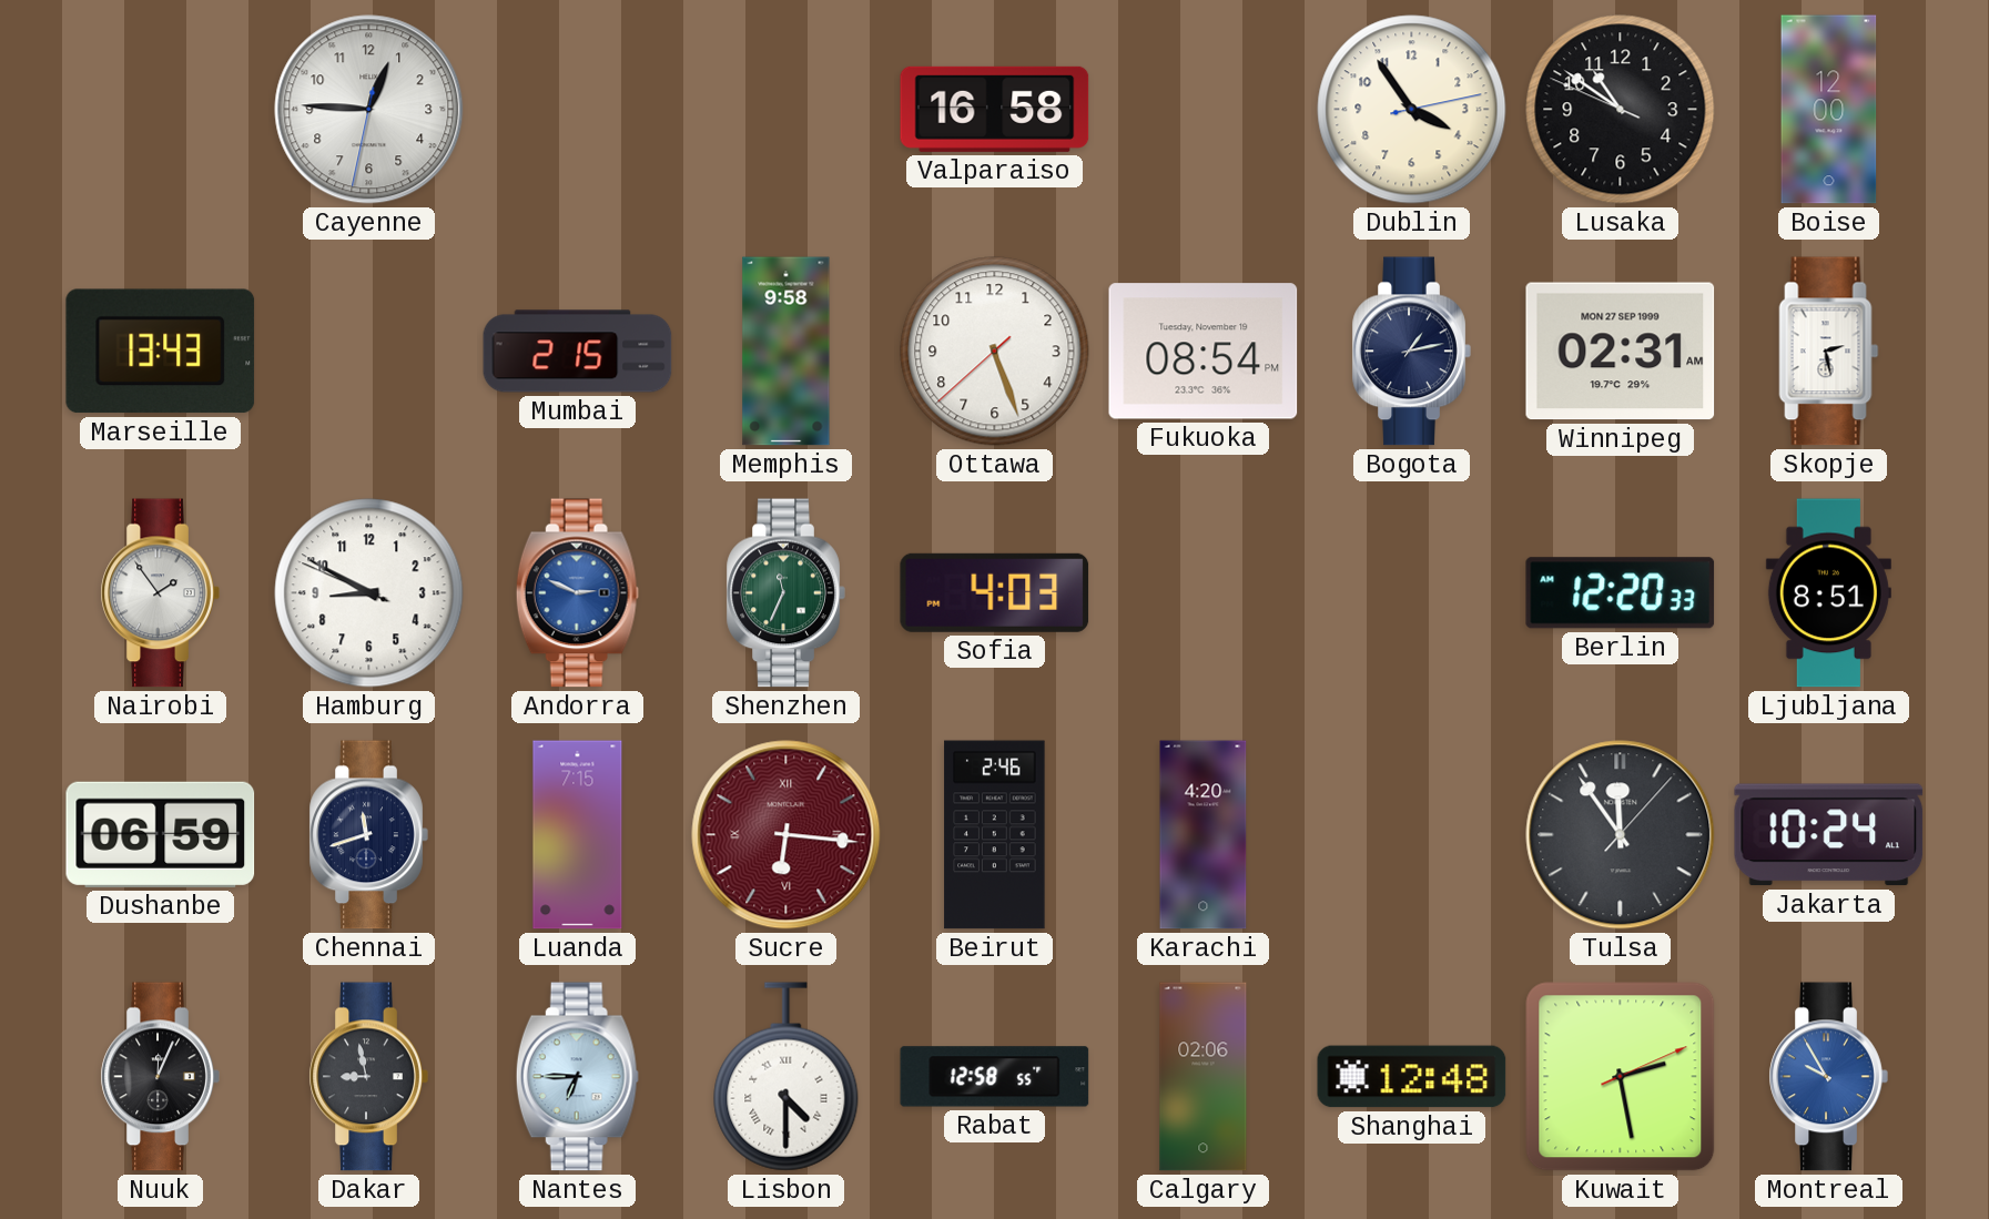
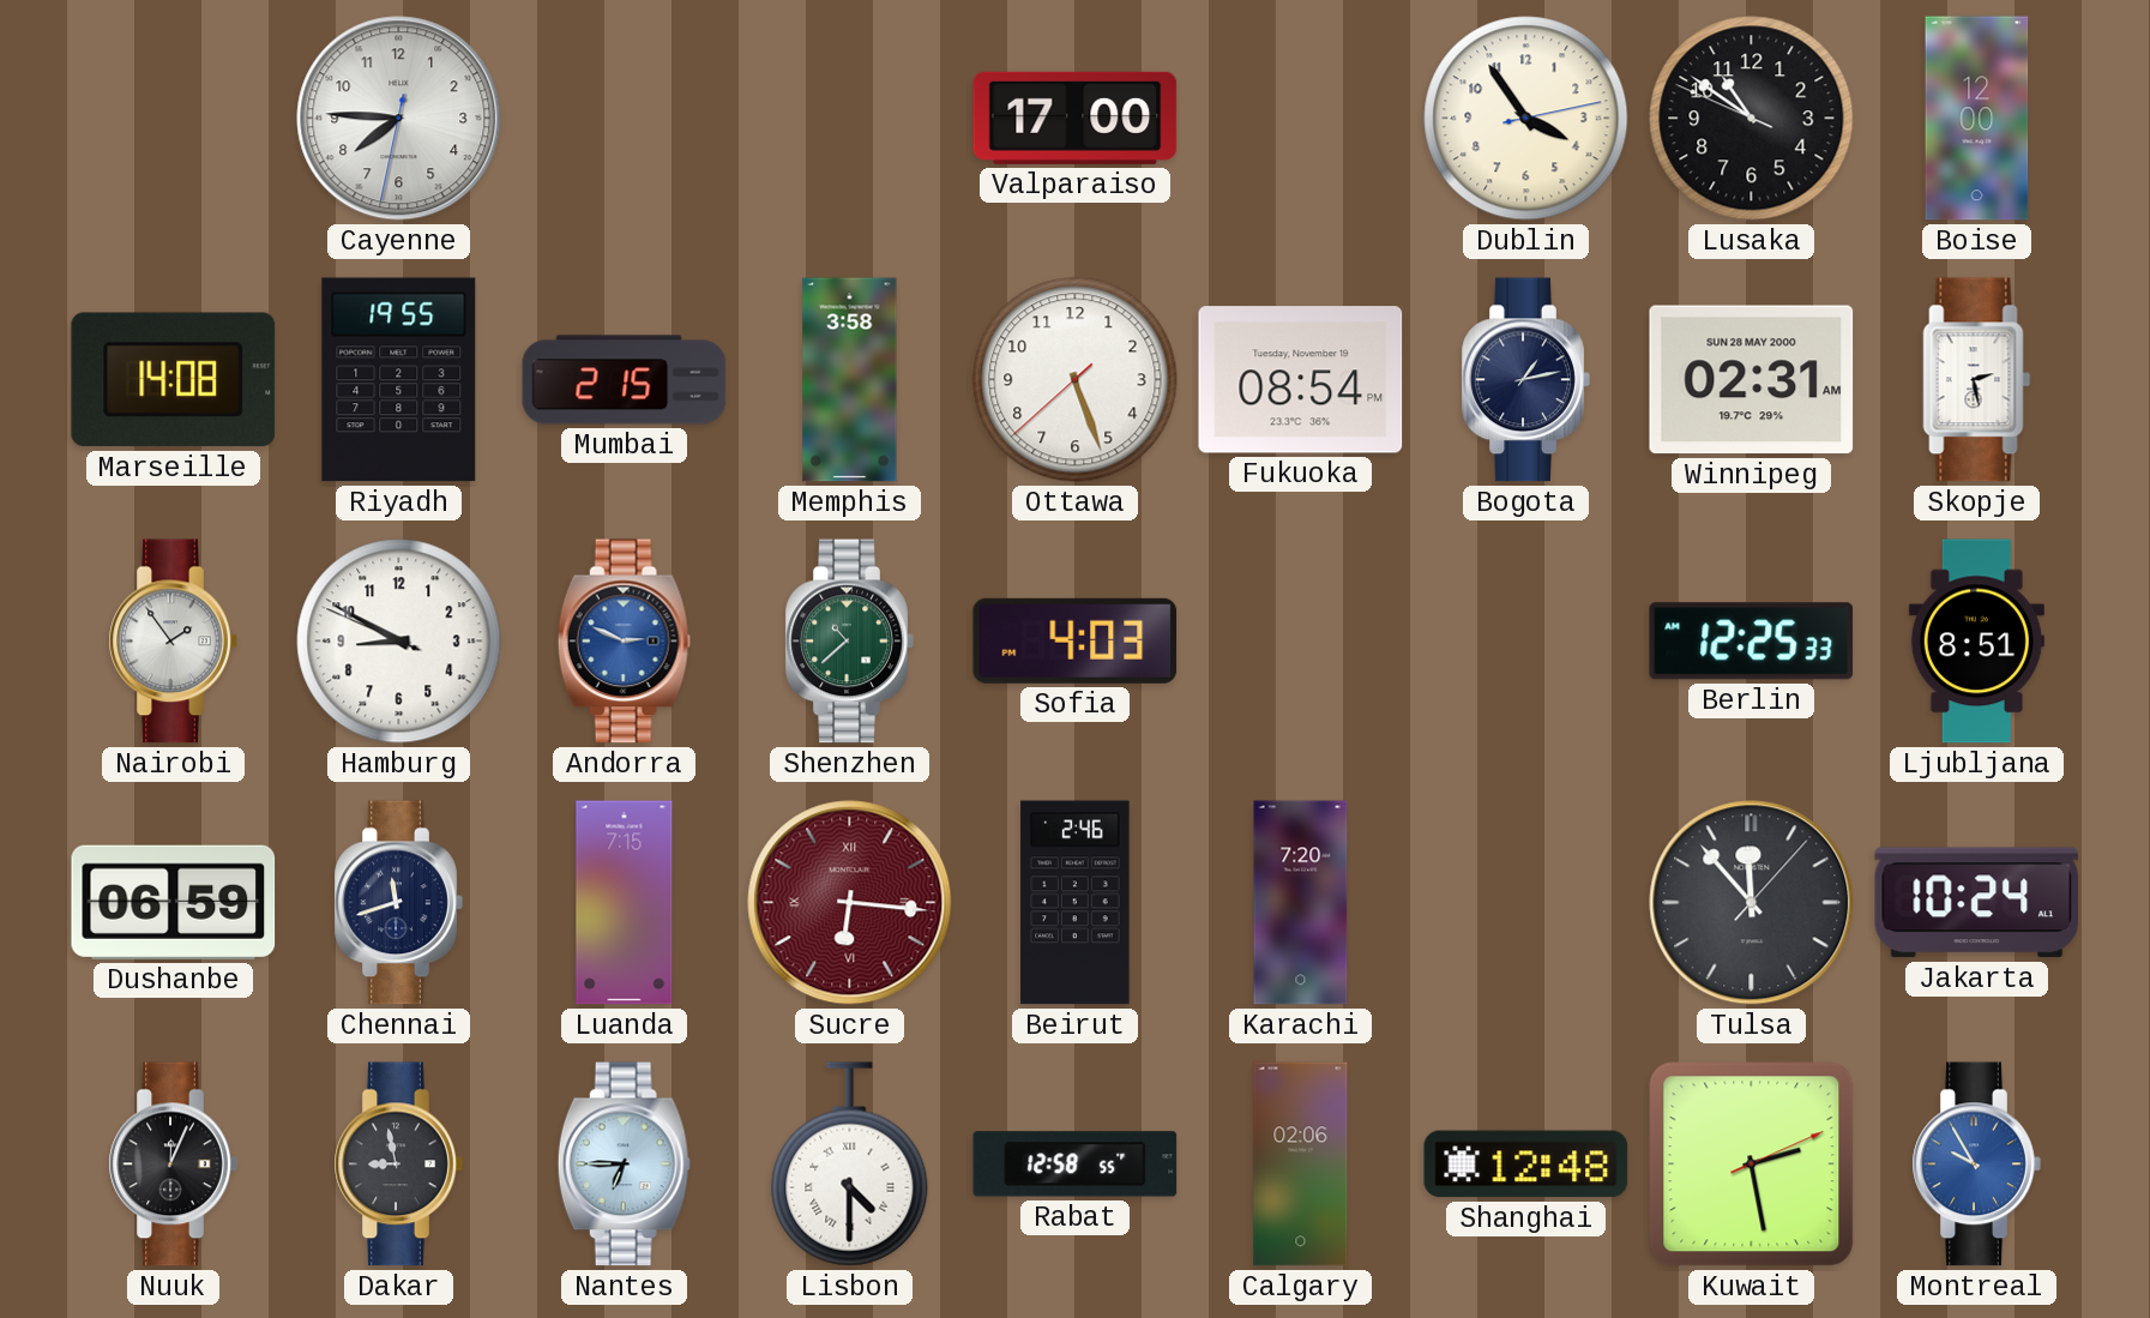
Cayenne: 12:45 -> 7:45 (399, 119)
Valparaiso: 16:58 -> 17:00 (1076, 118)
Marseille: 13:43 -> 14:08 (174, 380)
Riyadh: none -> 19:55 (399, 380)
Memphis: 9:58 -> 3:58 (850, 380)
Winnipeg date: MON 27 SEP 1999 -> SUN 28 MAY 2000 (1752, 380)
Shenzhen: 11:34 -> 10:38 (849, 642)
Berlin: 12:20 -> 12:25 (1752, 642)
Karachi: 4:20 -> 7:20 (1301, 903)
Tulsa: 11:54 -> 11:53 (1752, 903)
